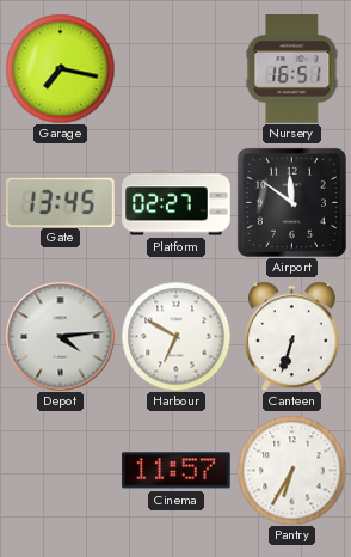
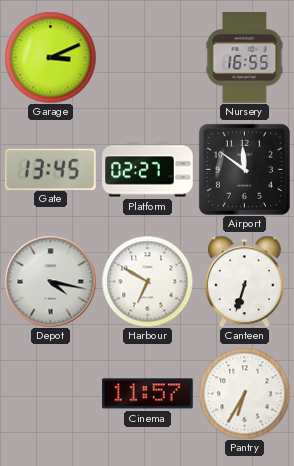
Garage: 7:17 -> 3:11 (50, 57)
Nursery: 16:51 -> 16:55 (245, 58)
Depot: 4:14 -> 4:17 (50, 281)
